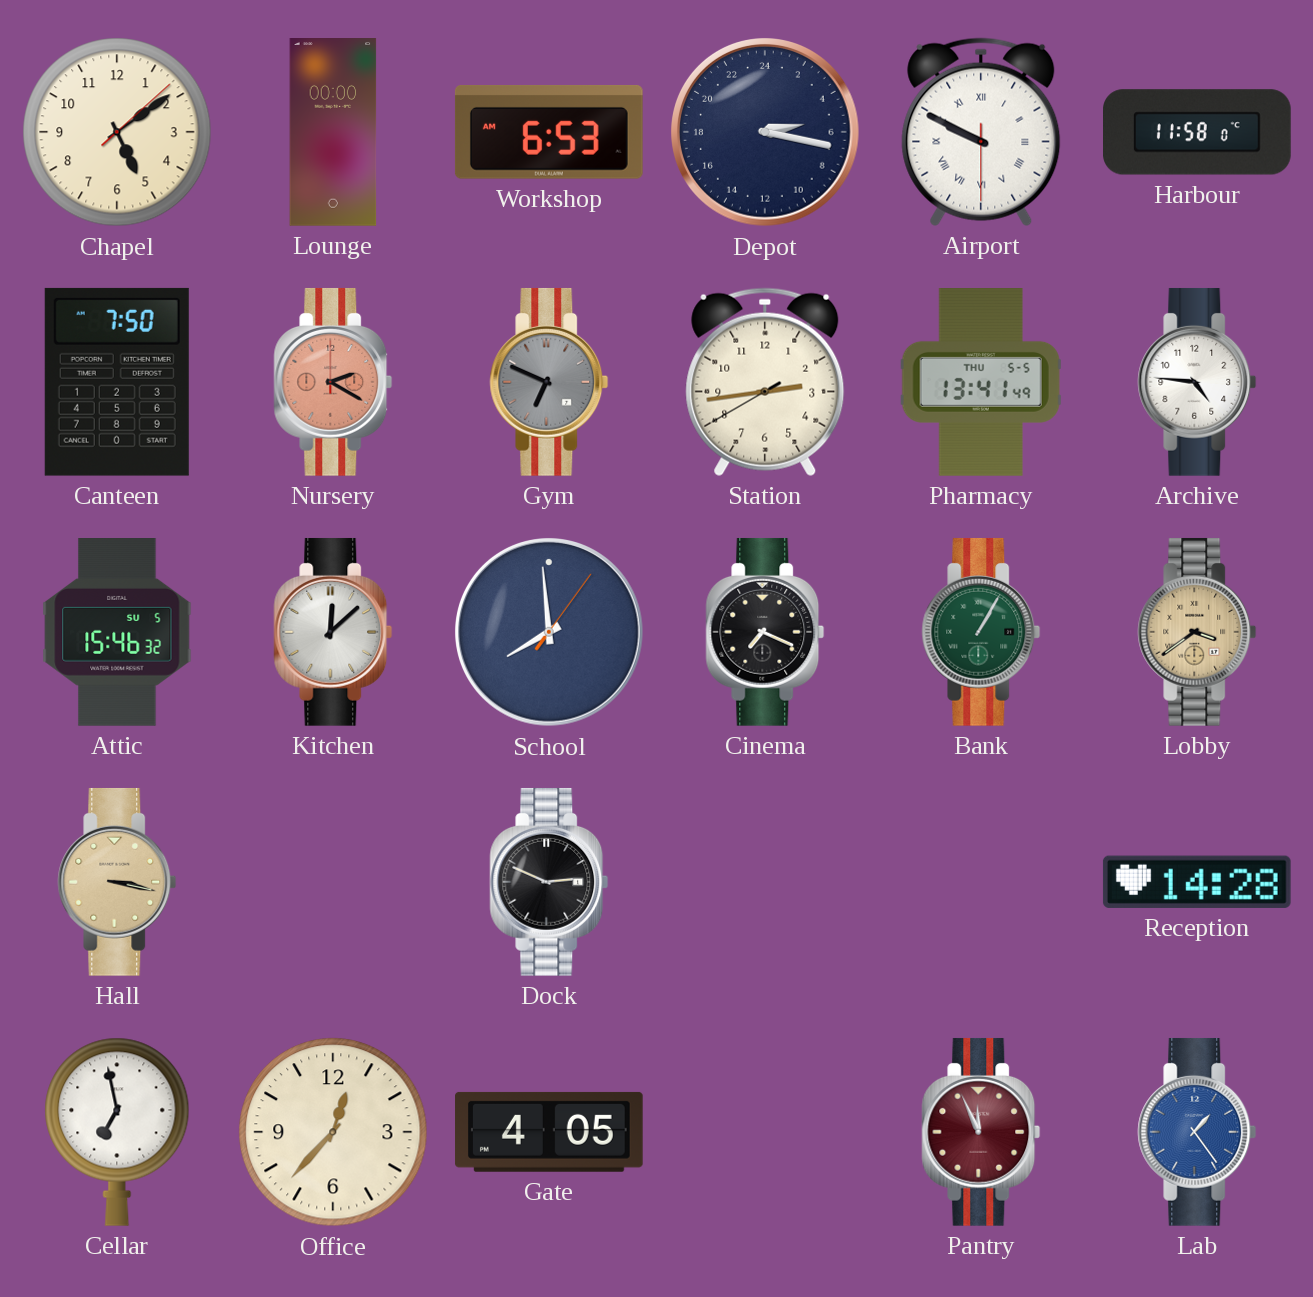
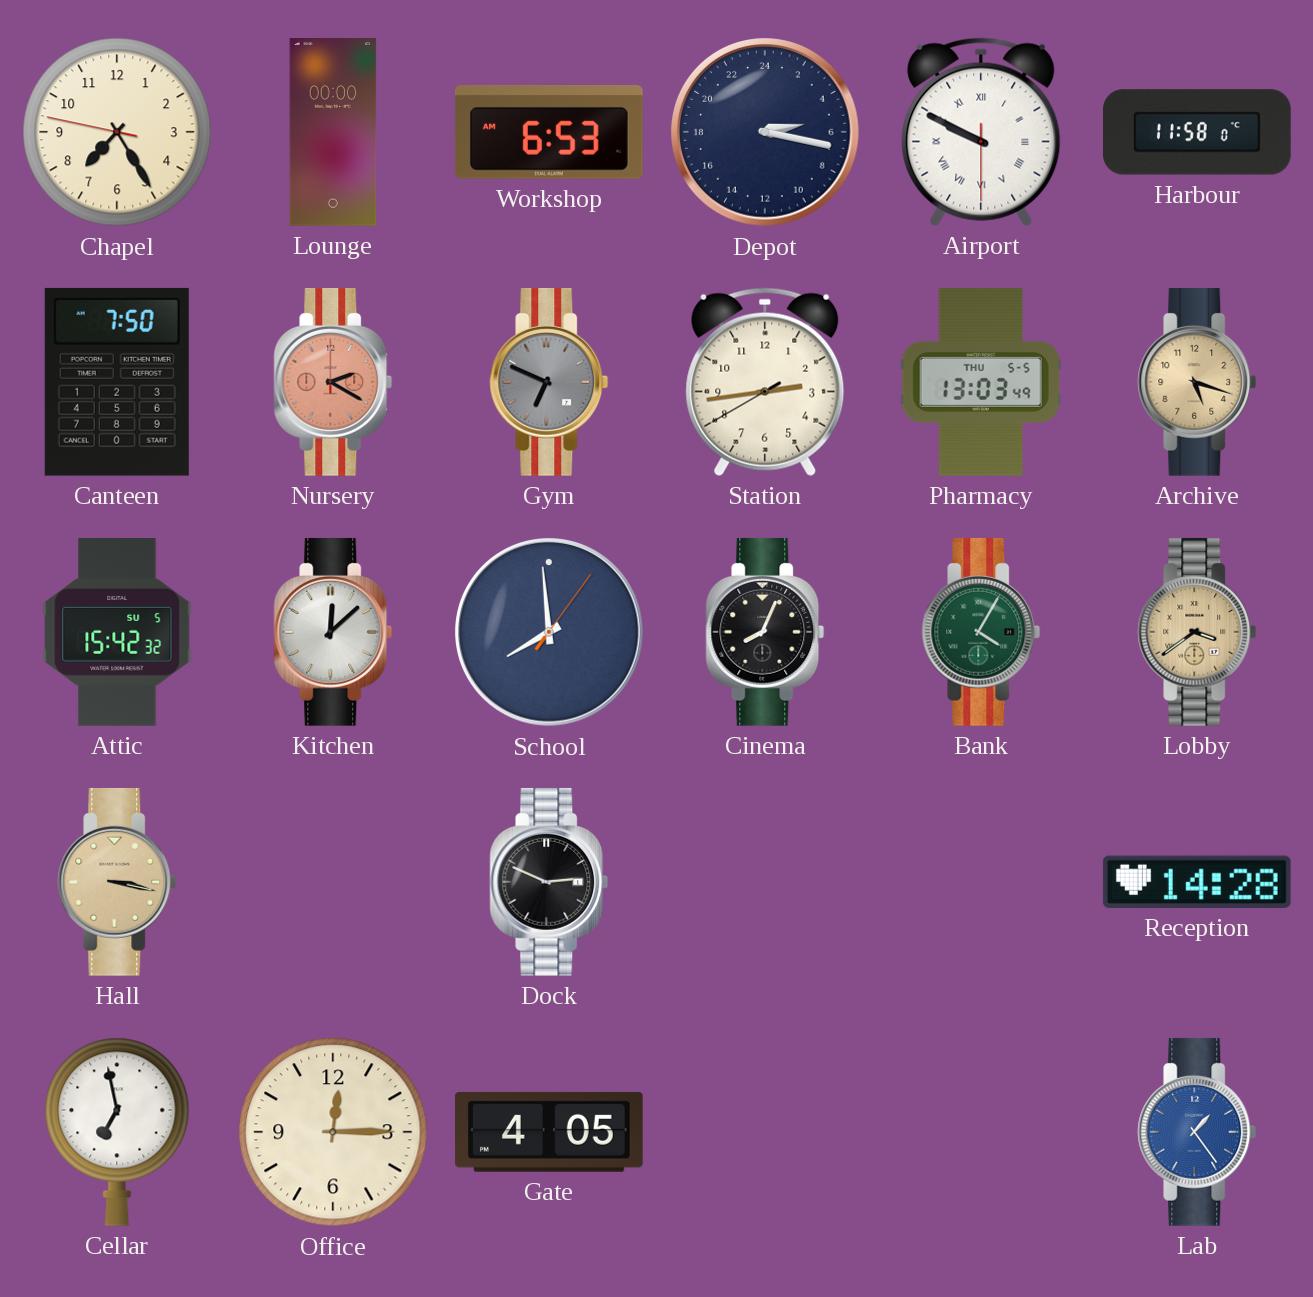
Chapel: 5:09 -> 7:24 (117, 132)
Pharmacy: 13:41 -> 13:03 (981, 383)
Archive: 4:46 -> 5:18 (1197, 382)
Archive dial: white -> champagne (1197, 382)
Attic: 15:46 -> 15:42 (117, 633)
Cinema: 7:19 -> 8:04 (765, 632)
Bank: 1:05 -> 4:05 (981, 632)
Office: 12:37 -> 12:15 (333, 1132)
Pantry: 11:56 -> none (981, 1132)
